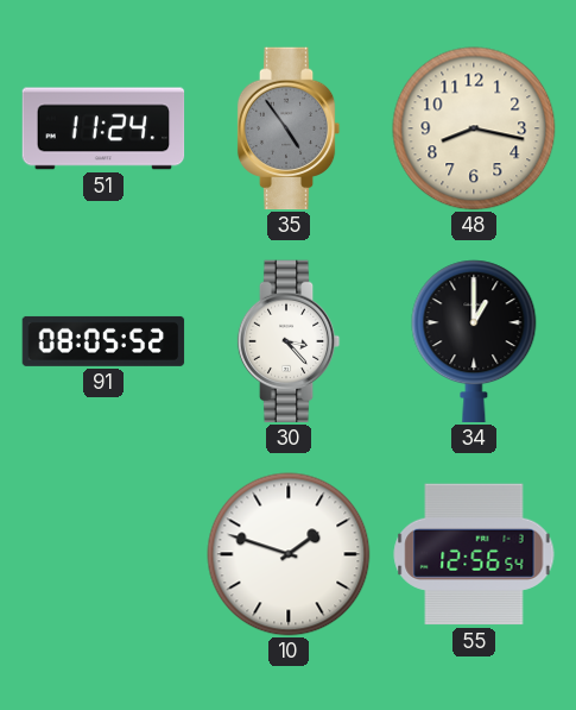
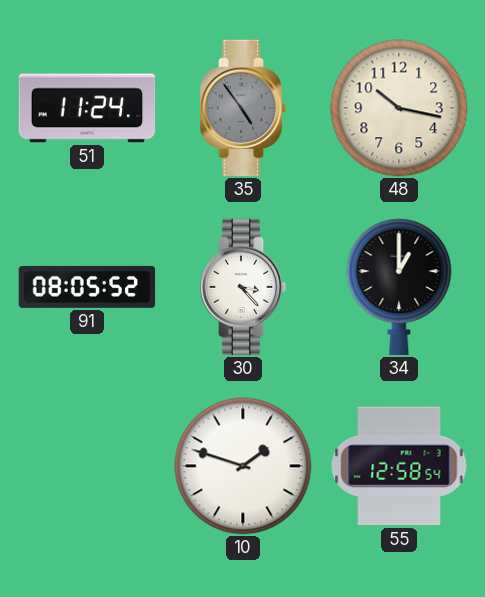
48: 8:17 -> 10:17 (399, 108)
55: 12:56 -> 12:58 (399, 466)
